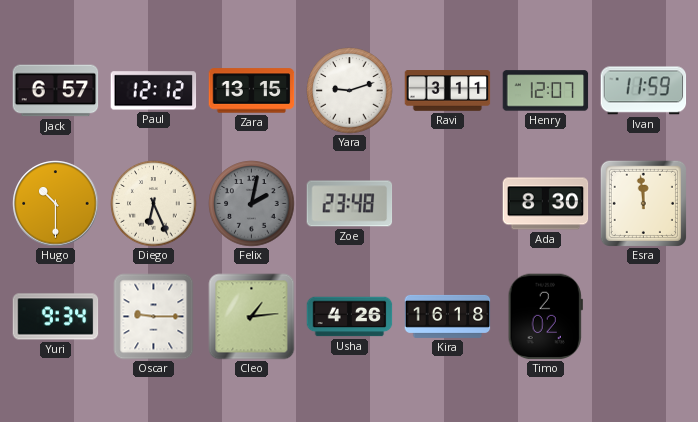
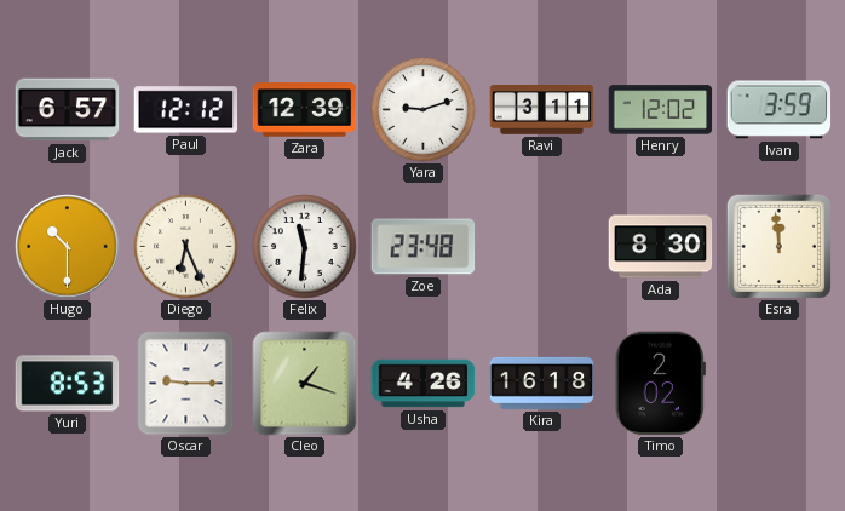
Zara: 13:15 -> 12:39 (305, 110)
Henry: 12:07 -> 12:02 (661, 110)
Ivan: 11:59 -> 3:59 (780, 110)
Felix: 2:02 -> 11:31 (305, 247)
Felix dial: grey -> white (305, 247)
Yuri: 9:34 -> 8:53 (68, 384)
Cleo: 1:14 -> 1:18 (305, 384)
